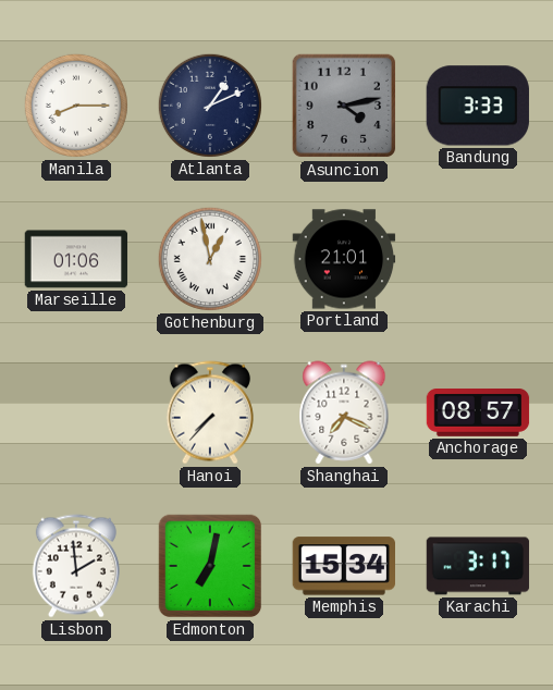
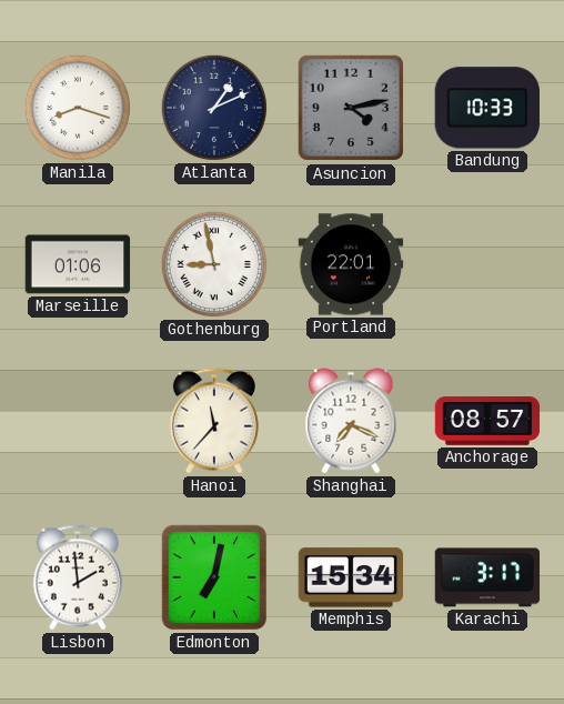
Manila: 8:15 -> 8:18 (78, 108)
Bandung: 3:33 -> 10:33 (487, 108)
Gothenburg: 12:58 -> 8:58 (214, 264)
Portland: 21:01 -> 22:01 (351, 264)
Hanoi: 7:37 -> 11:37 (214, 421)
